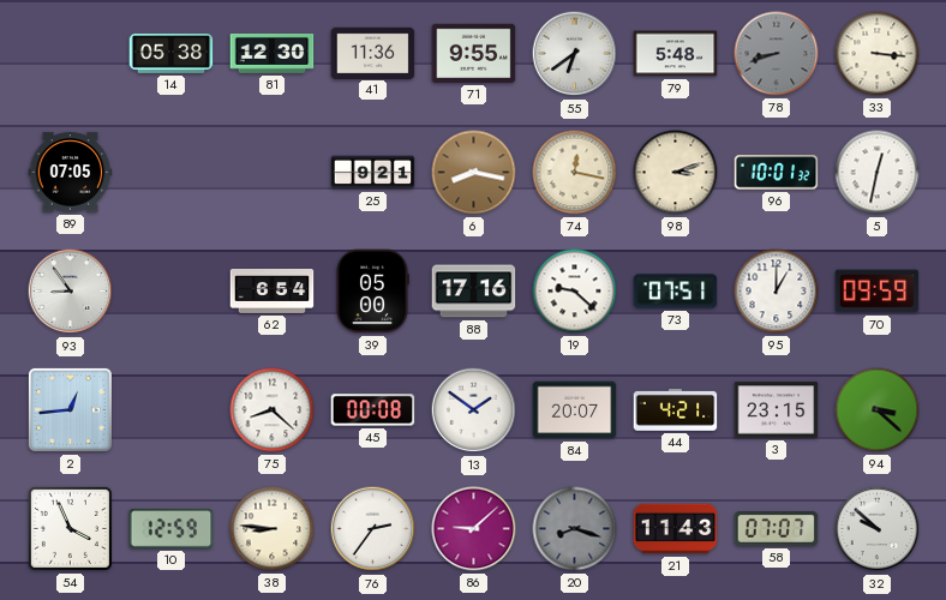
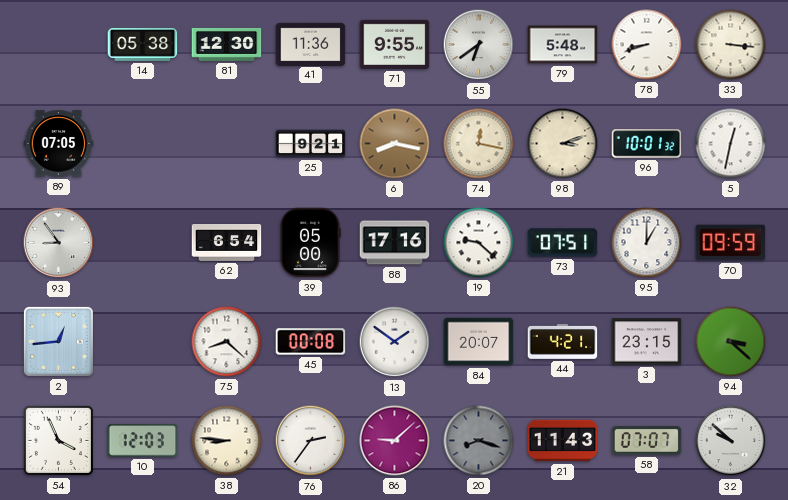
78 dial: grey -> white (647, 45)
10: 12:59 -> 12:03 (143, 441)
